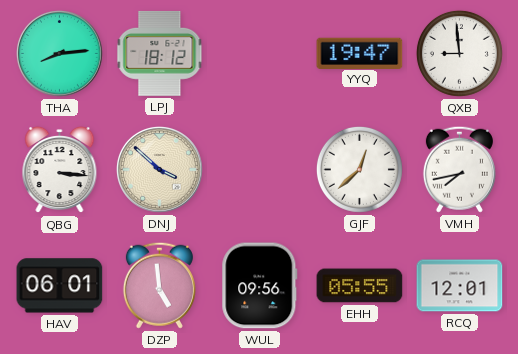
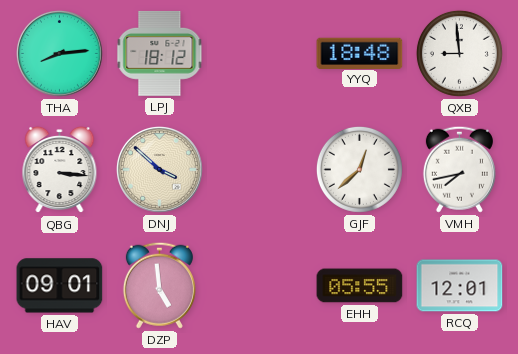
YYQ: 19:47 -> 18:48 (360, 53)
HAV: 06:01 -> 09:01 (60, 286)
WUL: 09:56 -> none (260, 286)
